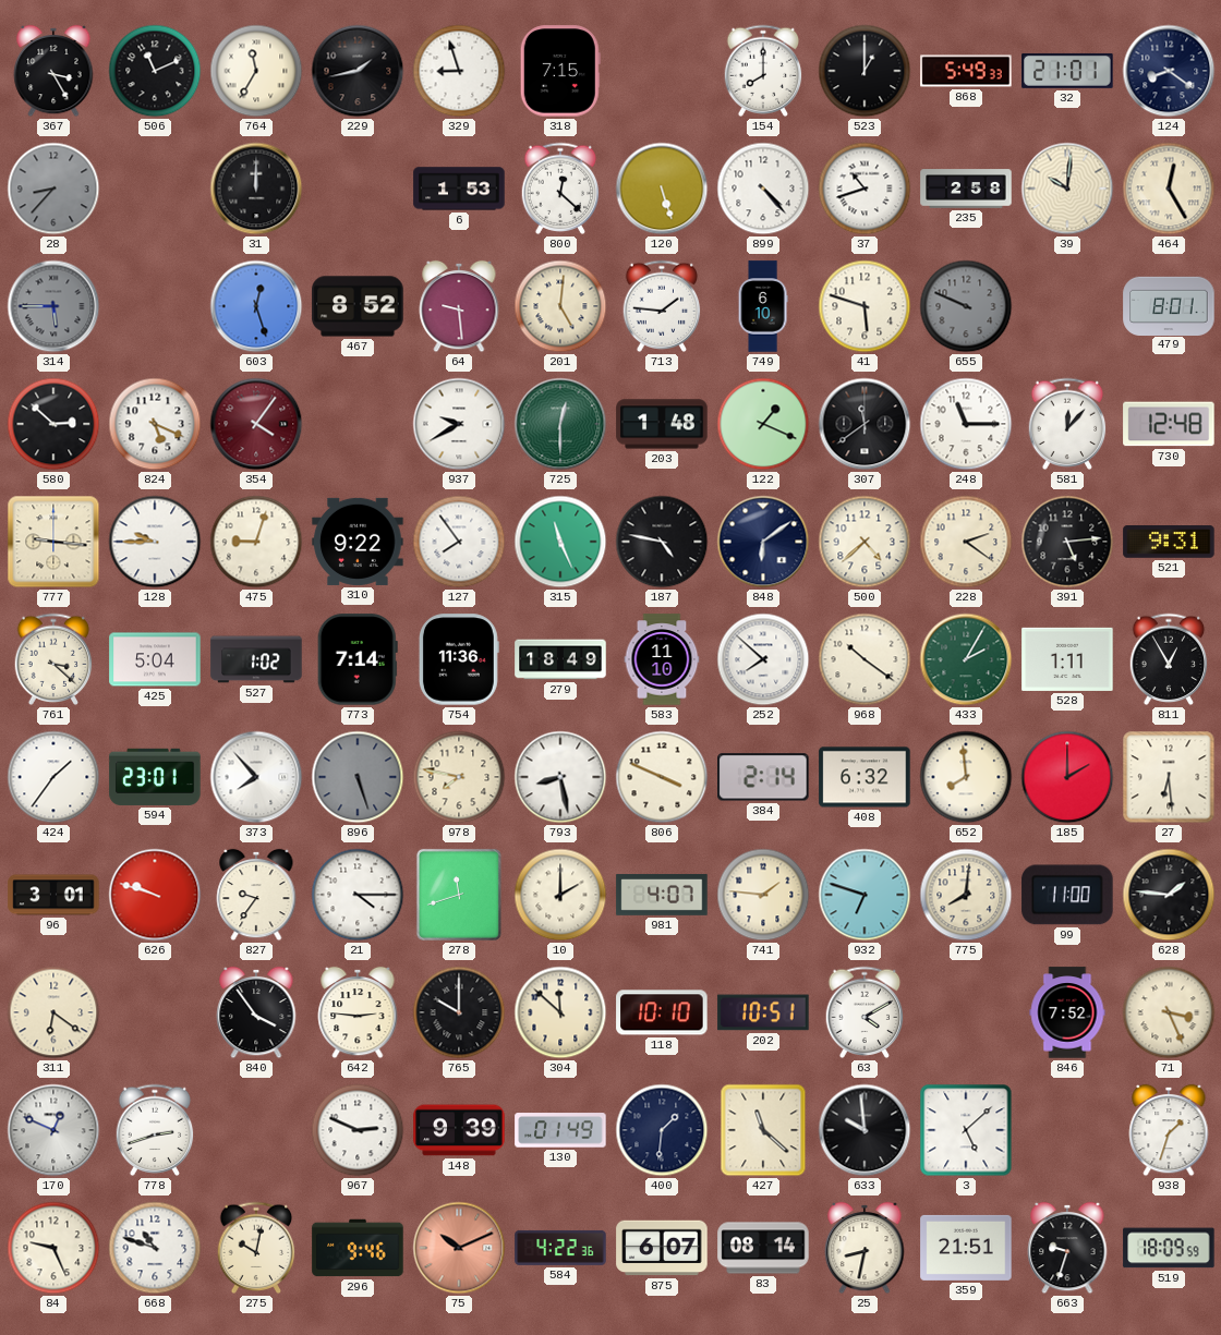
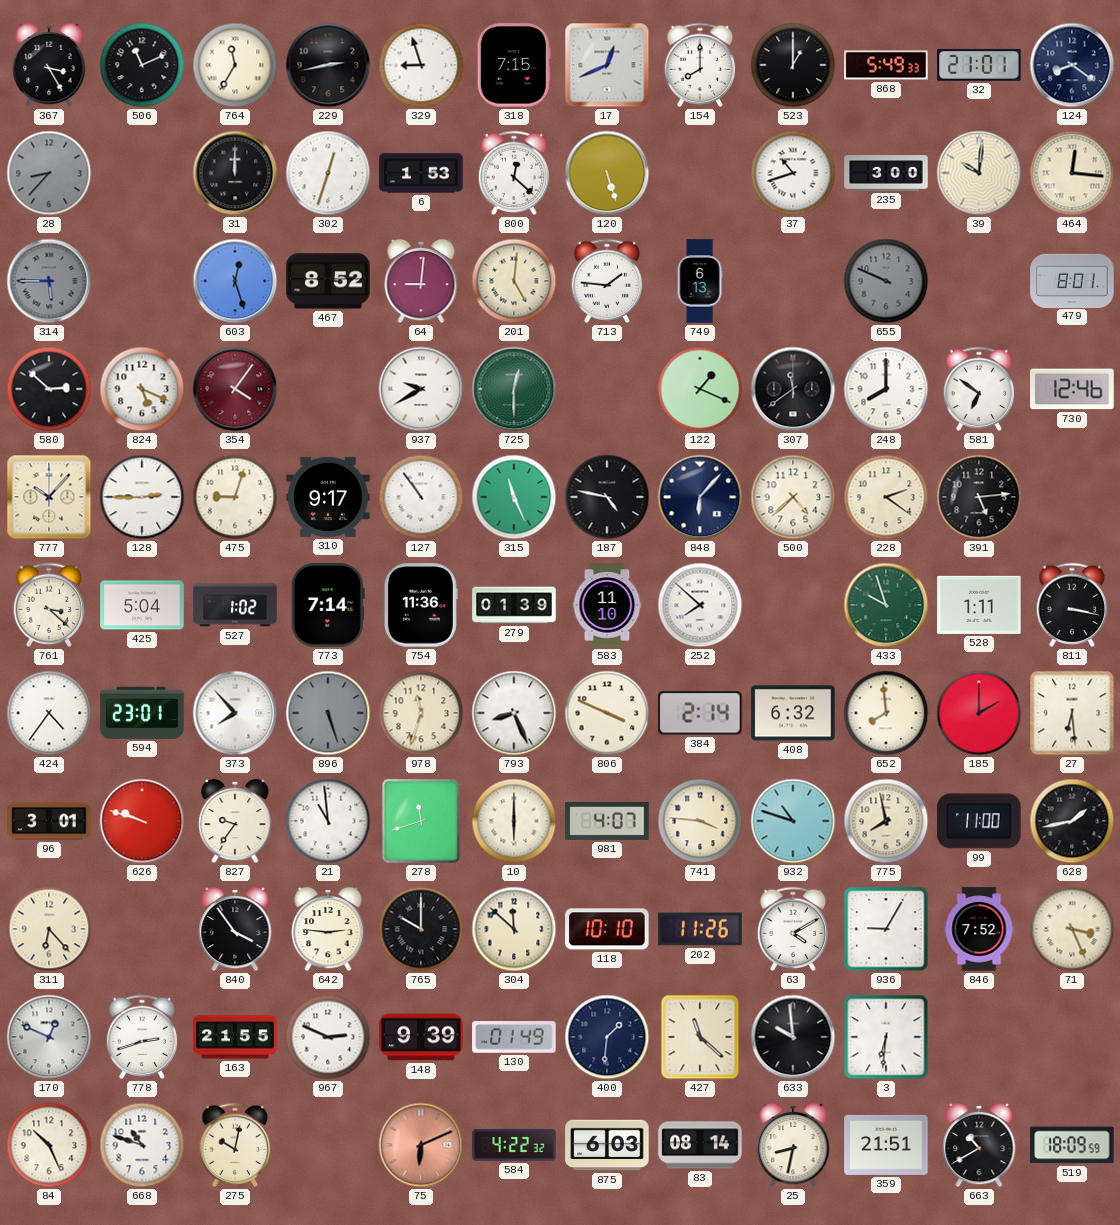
229: 1:43 -> 2:43 (328, 65)
17: none -> 12:41 (607, 65)
302: none -> 12:33 (328, 173)
899: 4:23 -> none (763, 189)
235: 2:58 -> 3:00 (886, 173)
464: 12:25 -> 12:16 (1072, 173)
64: 9:29 -> 9:01 (421, 281)
749: 6:10 -> 6:13 (700, 281)
41: 5:48 -> none (865, 306)
203: 1:48 -> none (662, 424)
248: 11:15 -> 8:00 (886, 389)
581: 12:07 -> 6:51 (979, 389)
730: 12:48 -> 12:46 (1072, 389)
777: 9:16 -> 10:07 (49, 497)
128: 9:45 -> 2:45 (142, 497)
310: 9:22 -> 9:17 (328, 497)
127: 7:54 -> 10:54 (421, 497)
848: 6:09 -> 6:07 (700, 497)
521: 9:31 -> none (1169, 543)
279: 18:49 -> 01:39 (514, 605)
968: 10:21 -> none (865, 659)
433: 2:05 -> 9:57 (886, 605)
811: 12:55 -> 3:17 (1072, 605)
424: 1:36 -> 4:36 (49, 713)
978: 7:47 -> 11:33 (421, 713)
793: 8:28 -> 8:26 (514, 713)
21: 4:15 -> 10:59 (328, 821)
10: 2:00 -> 6:00 (514, 821)
741: 1:46 -> 3:46 (700, 821)
932: 6:48 -> 10:48 (793, 821)
775: 8:01 -> 7:58 (886, 821)
628: 1:46 -> 1:43 (1072, 821)
311: 6:21 -> 6:23 (49, 929)
202: 10:51 -> 11:26 (700, 929)
936: none -> 9:05 (886, 929)
163: none -> 21:55 (235, 1037)
3: 5:08 -> 6:31 (886, 1037)
938: 1:33 -> none (1169, 1130)
84: 9:26 -> 10:26 (49, 1145)
296: 9:46 -> none (358, 1248)
75: 10:11 -> 6:11 (421, 1145)
584: 4:22:36 -> 4:22:32 (514, 1145)
875: 6:07 -> 6:03 (607, 1145)
663: 9:33 -> 10:40 (979, 1145)
